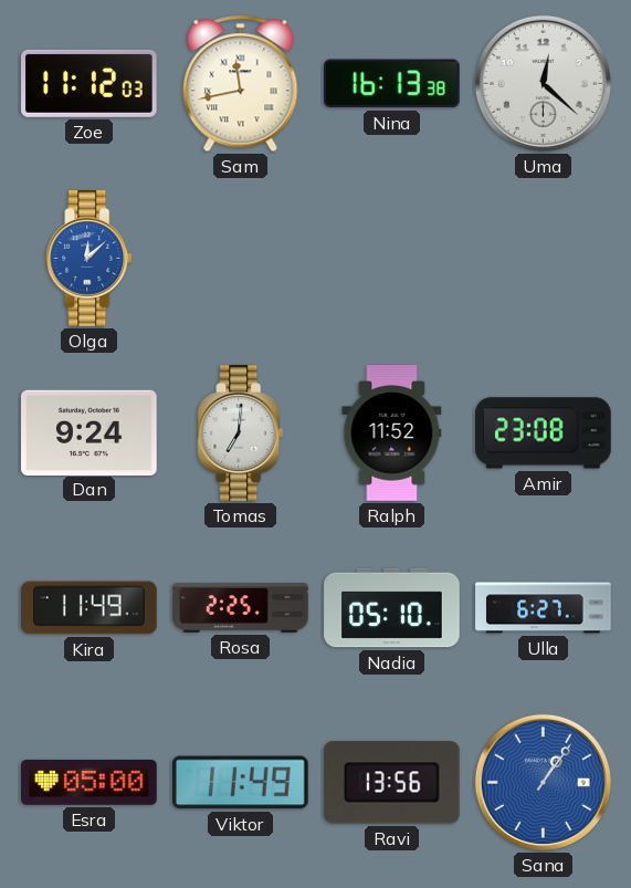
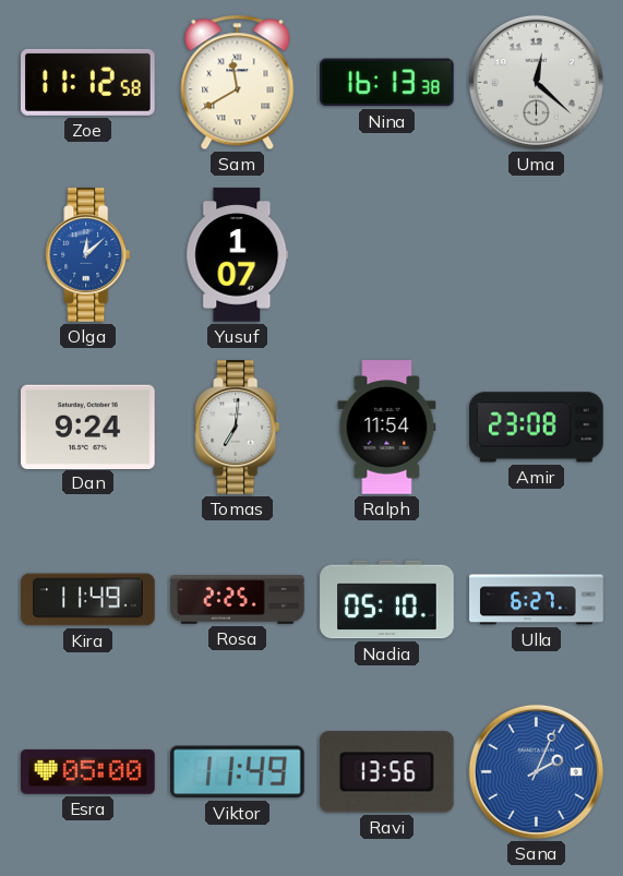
Zoe: 11:12:03 -> 11:12:58 (88, 82)
Sam: 11:43 -> 11:40 (238, 83)
Yusuf: none -> 1:07 (238, 255)
Ralph: 11:52 -> 11:54 (387, 428)
Sana: 1:06 -> 2:04 (536, 771)
